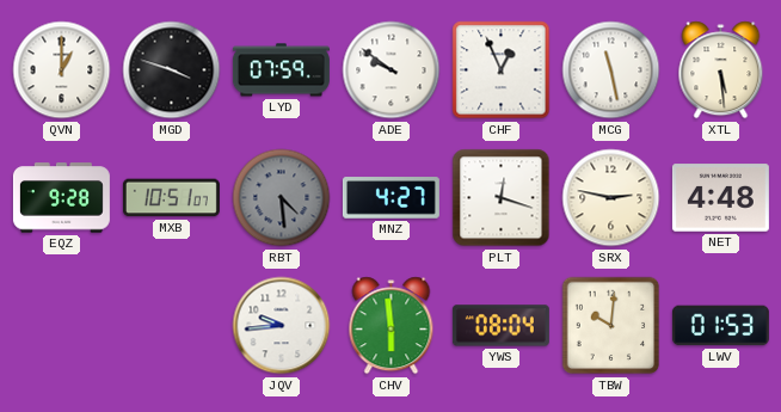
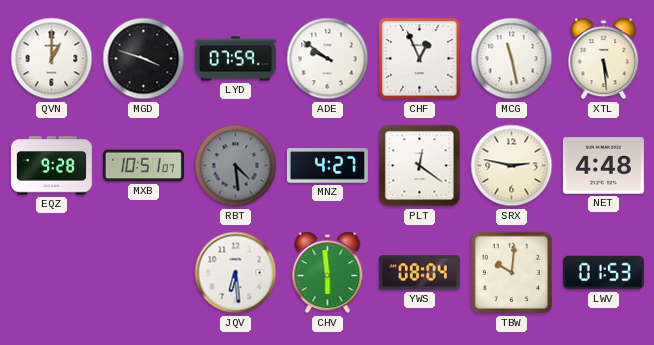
PLT: 12:18 -> 12:21 (420, 166)
JQV: 9:44 -> 6:29 (236, 273)
